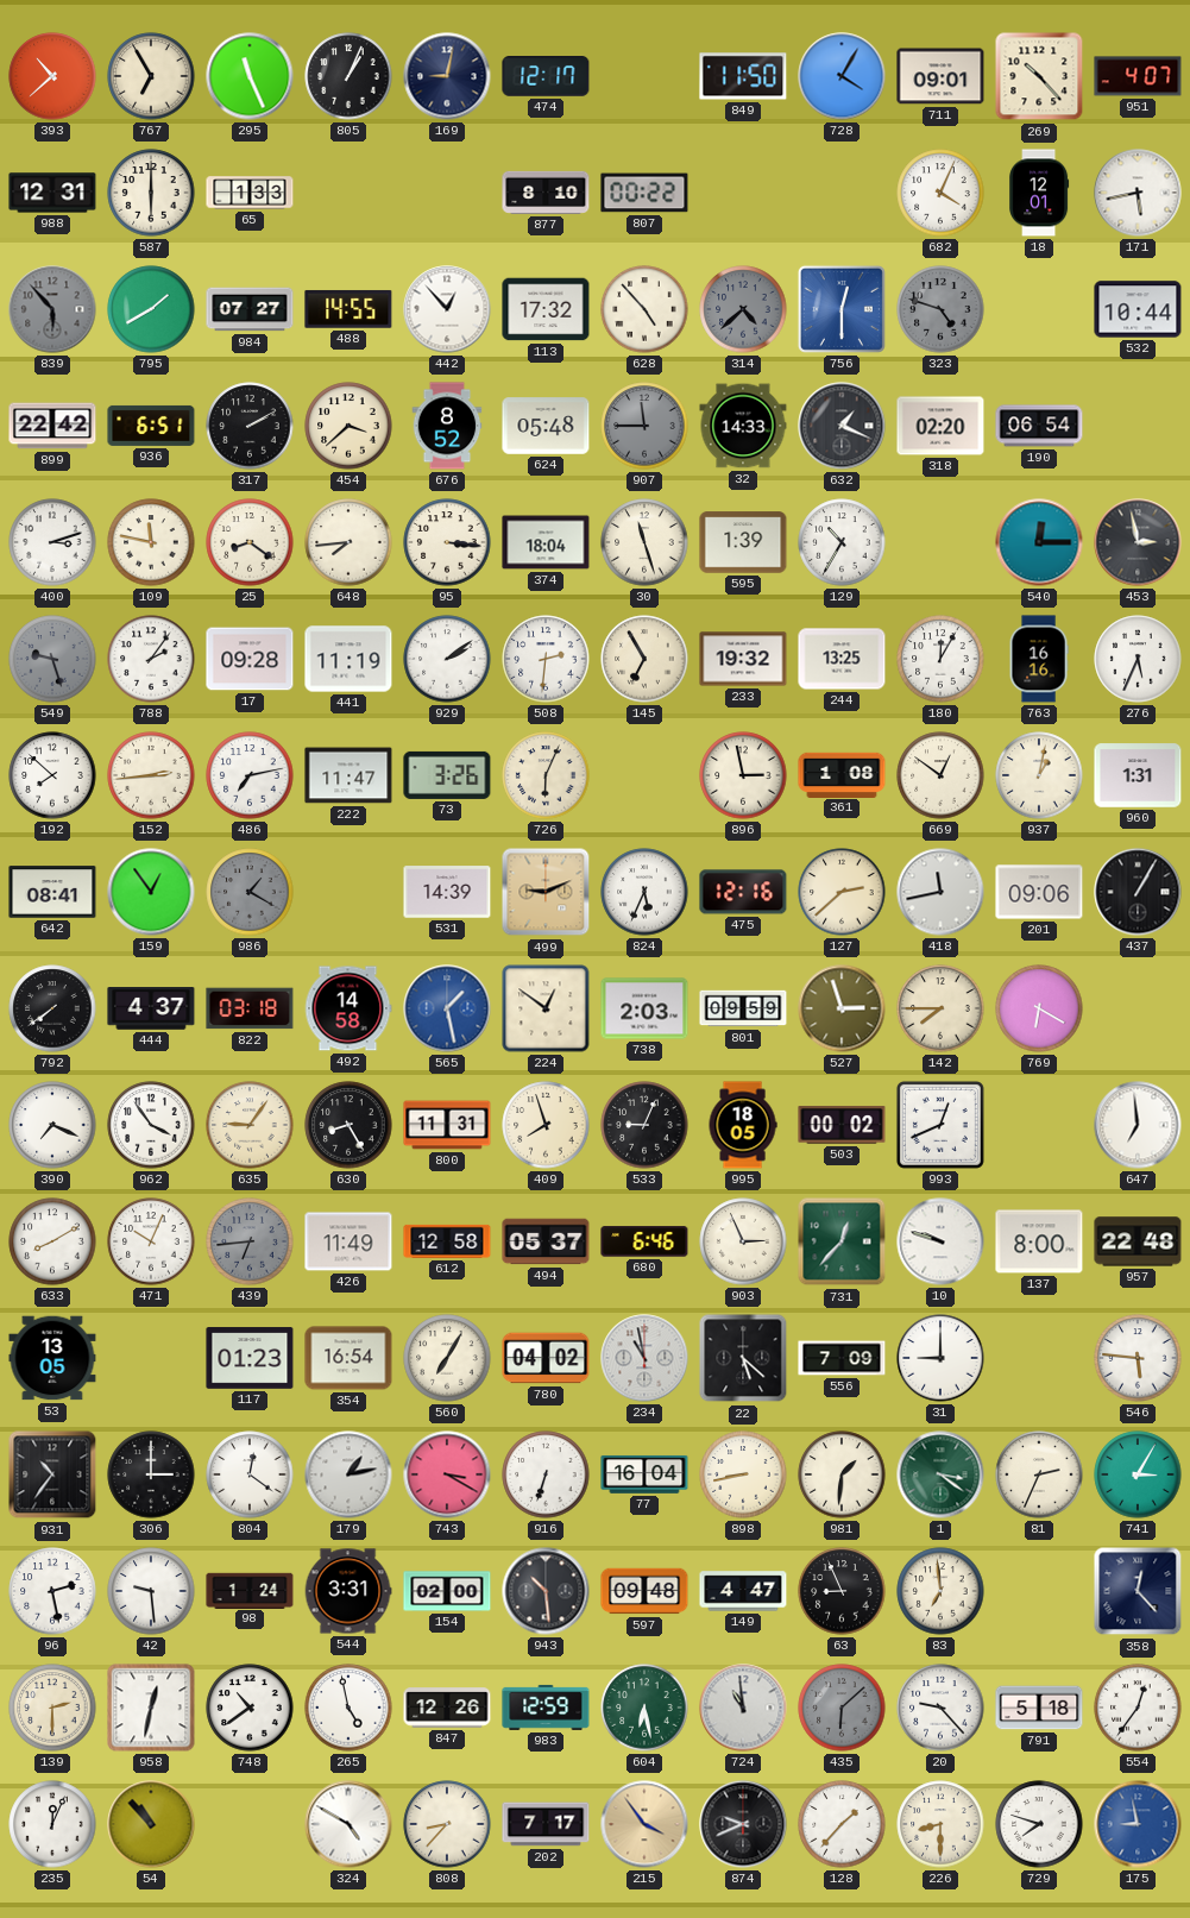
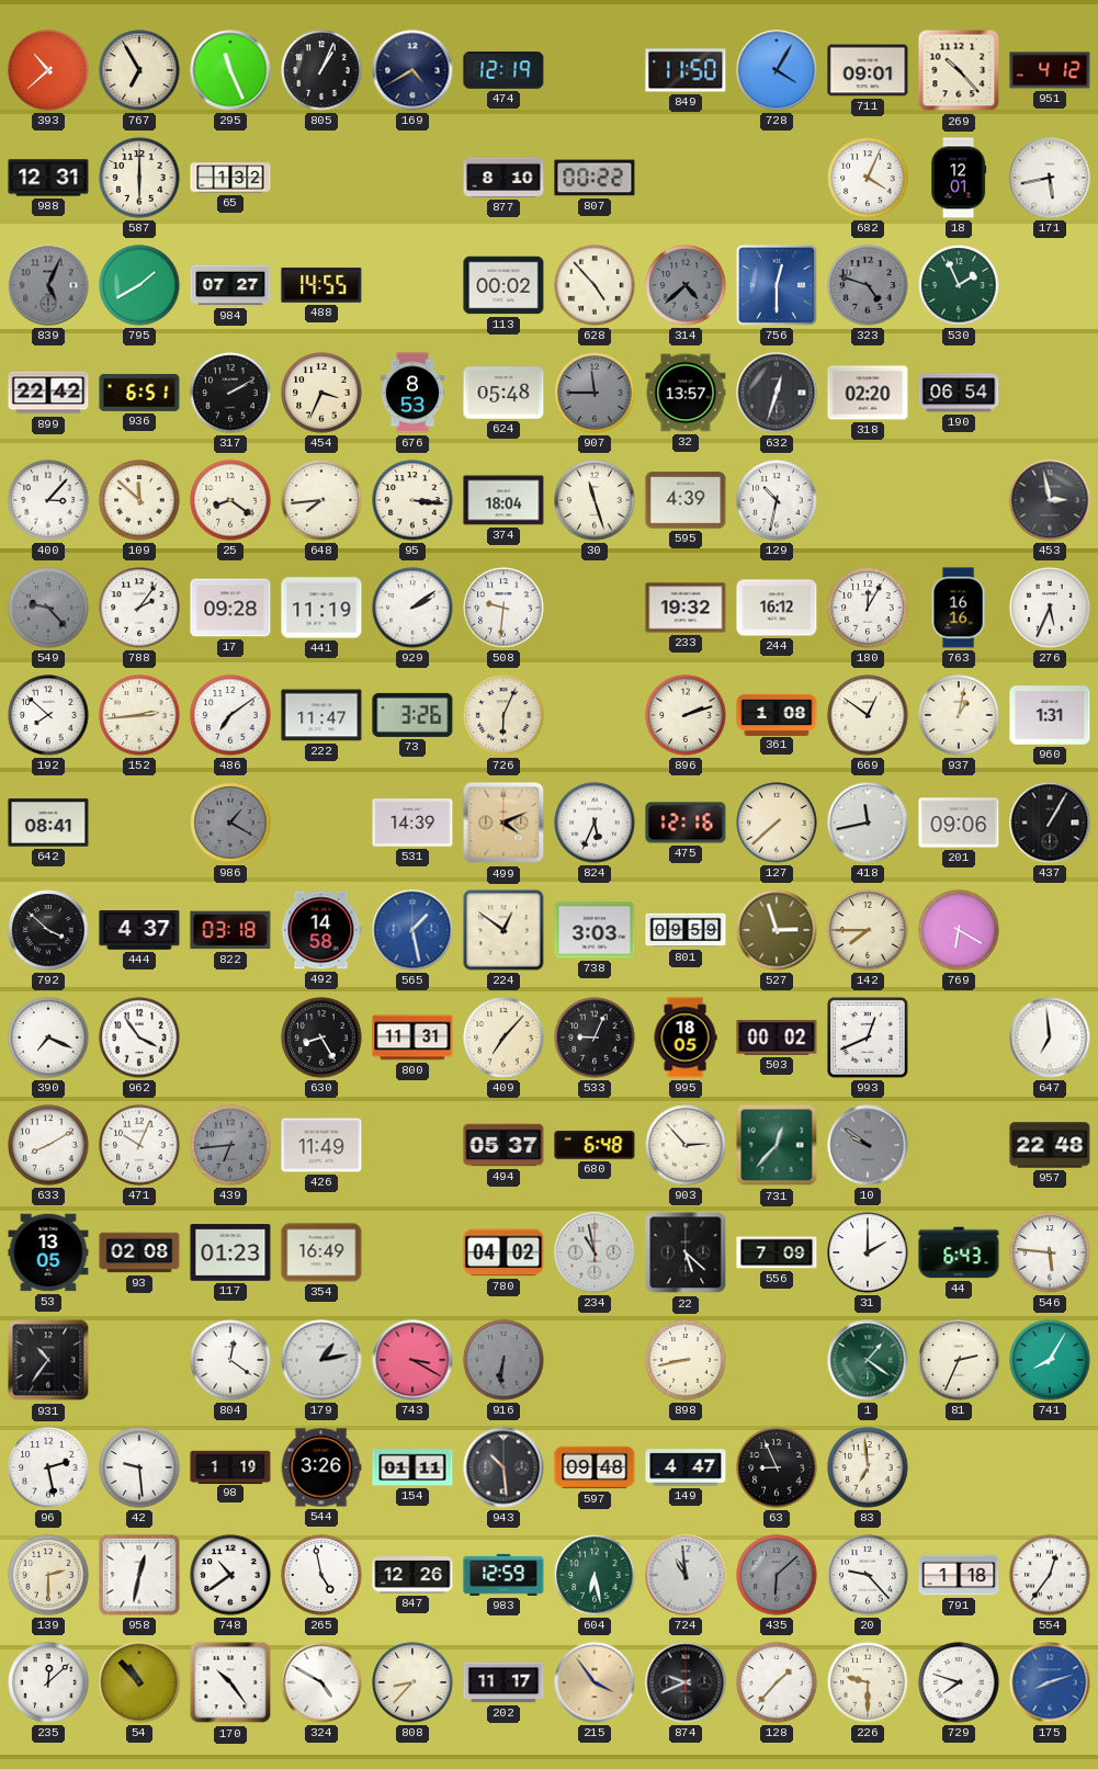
169: 9:02 -> 4:40 (412, 70)
474: 12:17 -> 12:19 (503, 70)
951: 4:07 -> 4:12 (1050, 70)
65: 1:33 -> 1:32 (230, 178)
839: 5:53 -> 5:04 (48, 285)
442: 12:53 -> none (447, 309)
113: 17:32 -> 00:02 (503, 285)
530: none -> 1:56 (959, 285)
532: 10:44 -> none (1138, 309)
454: 3:38 -> 3:34 (321, 393)
676: 8:52 -> 8:53 (412, 393)
32: 14:33 -> 13:57 (686, 393)
632: 1:19 -> 12:33 (777, 393)
400: 3:12 -> 3:07 (48, 500)
109: 11:47 -> 11:52 (139, 500)
595: 1:39 -> 4:39 (686, 500)
129: 10:35 -> 10:32 (777, 500)
540: 12:15 -> none (1039, 542)
549: 9:27 -> 9:23 (48, 608)
508: 2:31 -> 9:31 (503, 608)
145: 6:55 -> none (644, 659)
244: 13:25 -> 16:12 (777, 608)
486: 7:13 -> 7:09 (230, 715)
896: 2:58 -> 2:12 (686, 715)
159: 12:54 -> none (151, 892)
499: 9:11 -> 4:11 (503, 823)
127: 2:38 -> 7:38 (777, 823)
792: 7:39 -> 3:52 (48, 930)
738: 2:03 -> 3:03 (595, 930)
635: 9:06 -> none (250, 1125)
409: 7:57 -> 7:07 (503, 1037)
612: 12:58 -> none (447, 1241)
680: 6:46 -> 6:48 (595, 1145)
903: 2:56 -> 2:53 (686, 1145)
10: 9:48 -> 9:51 (868, 1145)
10 dial: white -> grey (868, 1145)
137: 8:00 -> none (1039, 1241)
93: none -> 02:08 (139, 1252)
354: 16:54 -> 16:49 (321, 1252)
560: 7:05 -> none (447, 1358)
31: 9:00 -> 2:00 (868, 1252)
44: none -> 6:43 (959, 1252)
306: 3:00 -> none (151, 1474)
916: 6:33 -> 6:31 (503, 1360)
916 dial: white -> grey (503, 1360)
77: 16:04 -> none (644, 1474)
981: 1:31 -> none (842, 1474)
1: 3:21 -> 1:21 (868, 1360)
741: 3:05 -> 8:05 (1050, 1360)
98: 1:24 -> 1:19 (230, 1466)
544: 3:31 -> 3:26 (321, 1467)
154: 02:00 -> 01:11 (412, 1467)
358: 12:23 -> none (1138, 1591)
791: 5:18 -> 1:18 (959, 1575)
235: 12:04 -> 12:08 (48, 1682)
170: none -> 10:24 (230, 1682)
202: 7:17 -> 11:17 (503, 1682)
226: 8:30 -> 9:30 (868, 1682)
175: 8:58 -> 8:12 (1050, 1682)
